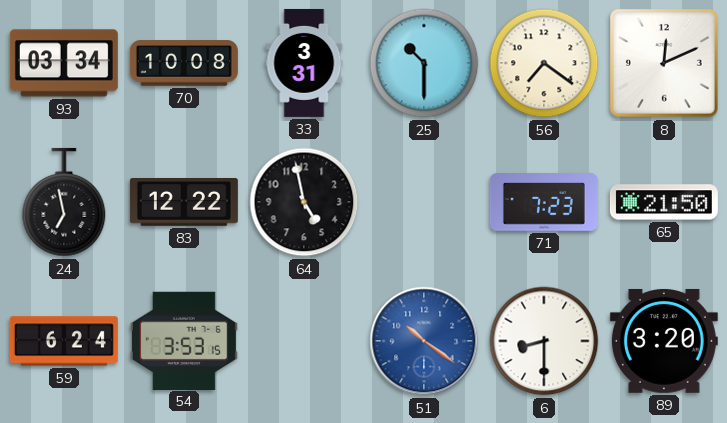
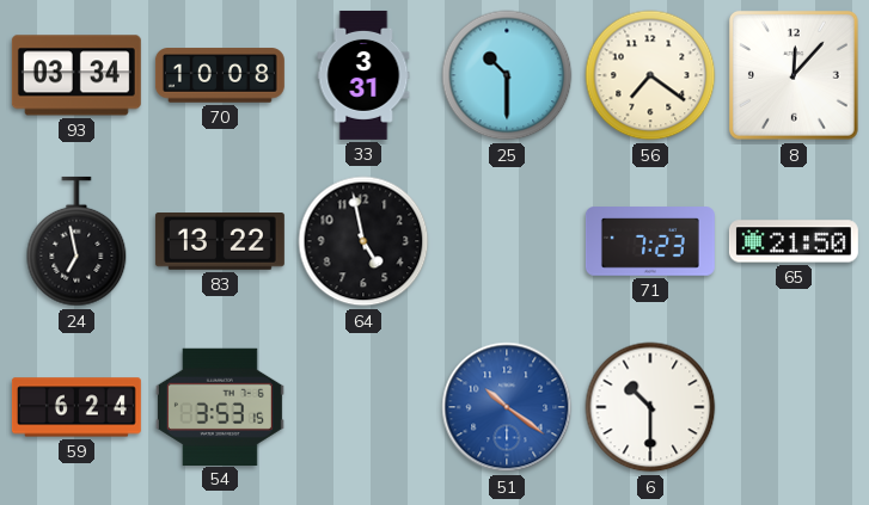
8: 12:11 -> 12:07 (794, 75)
83: 12:22 -> 13:22 (220, 242)
6: 8:30 -> 10:30 (650, 407)
89: 3:20 -> none (664, 341)
